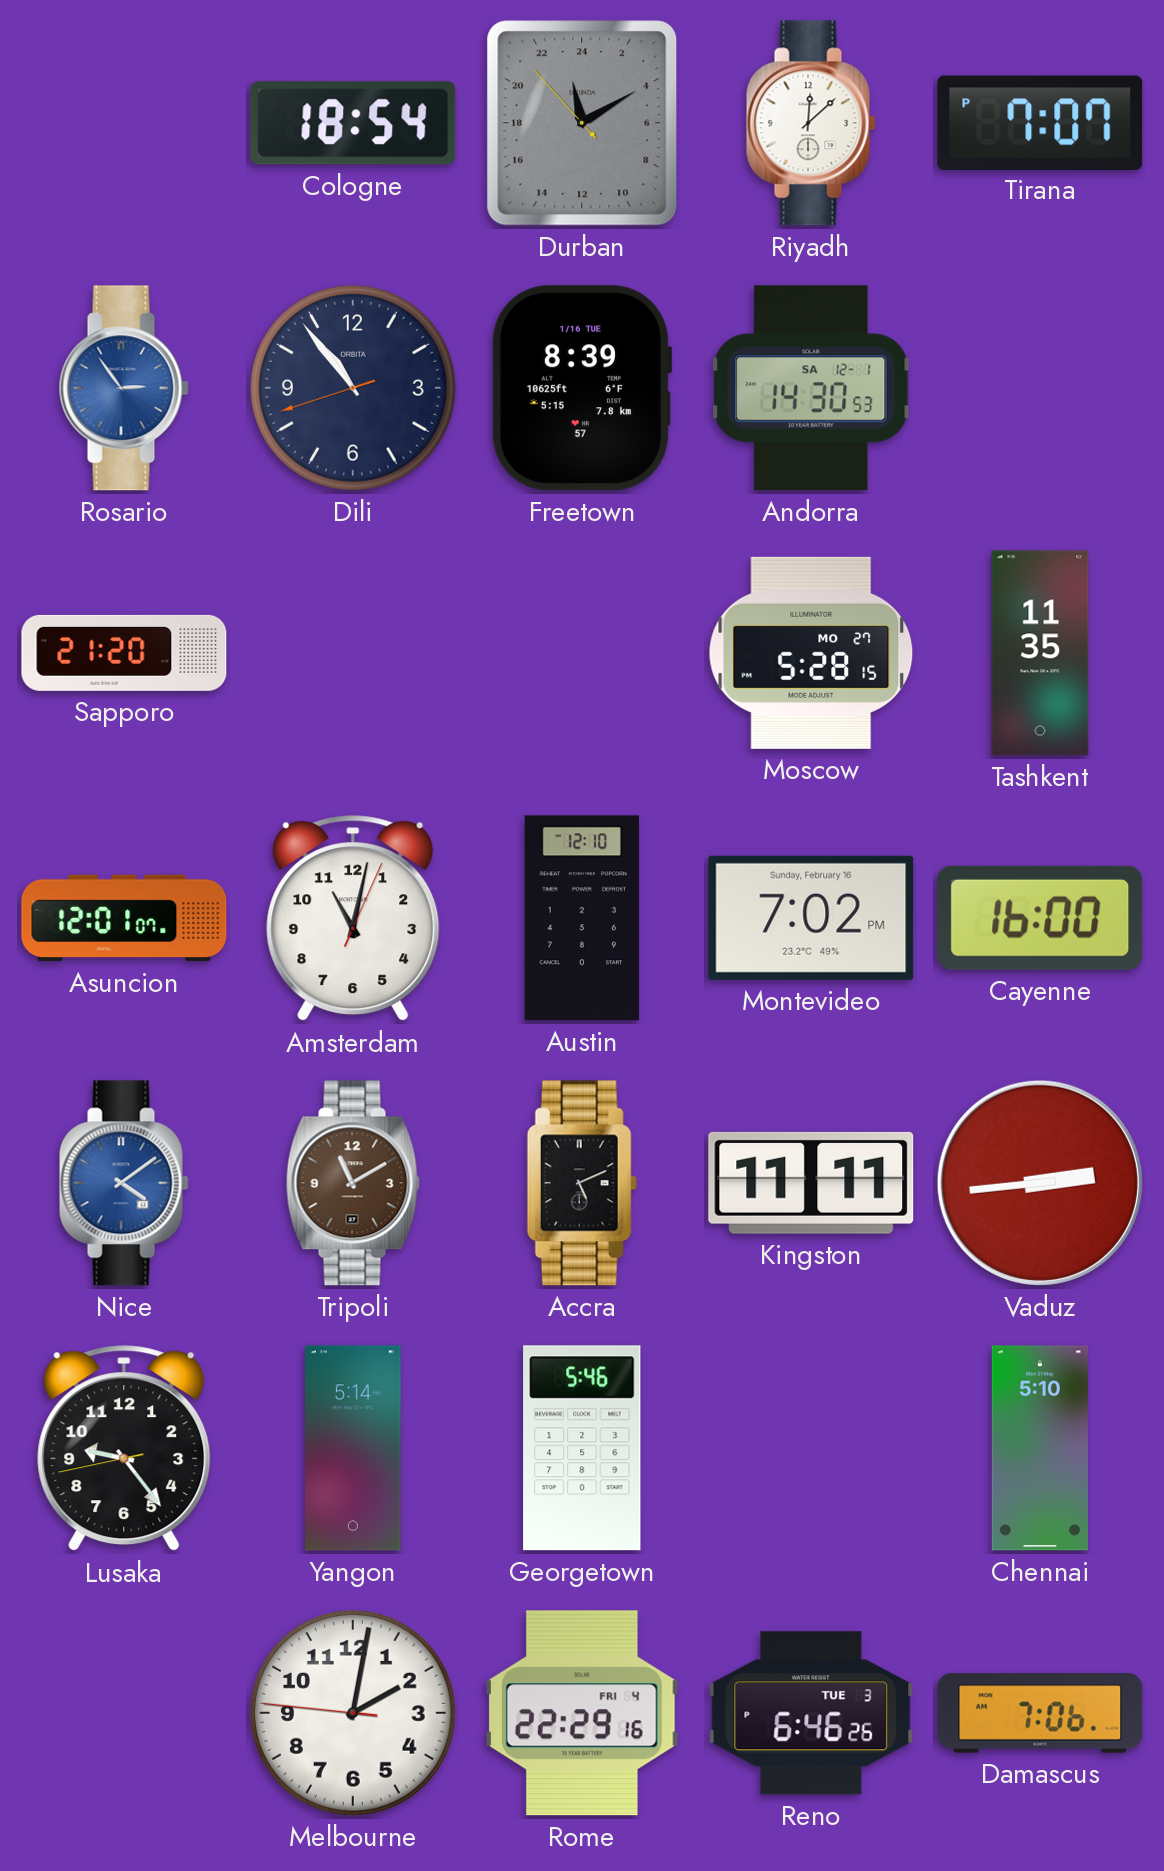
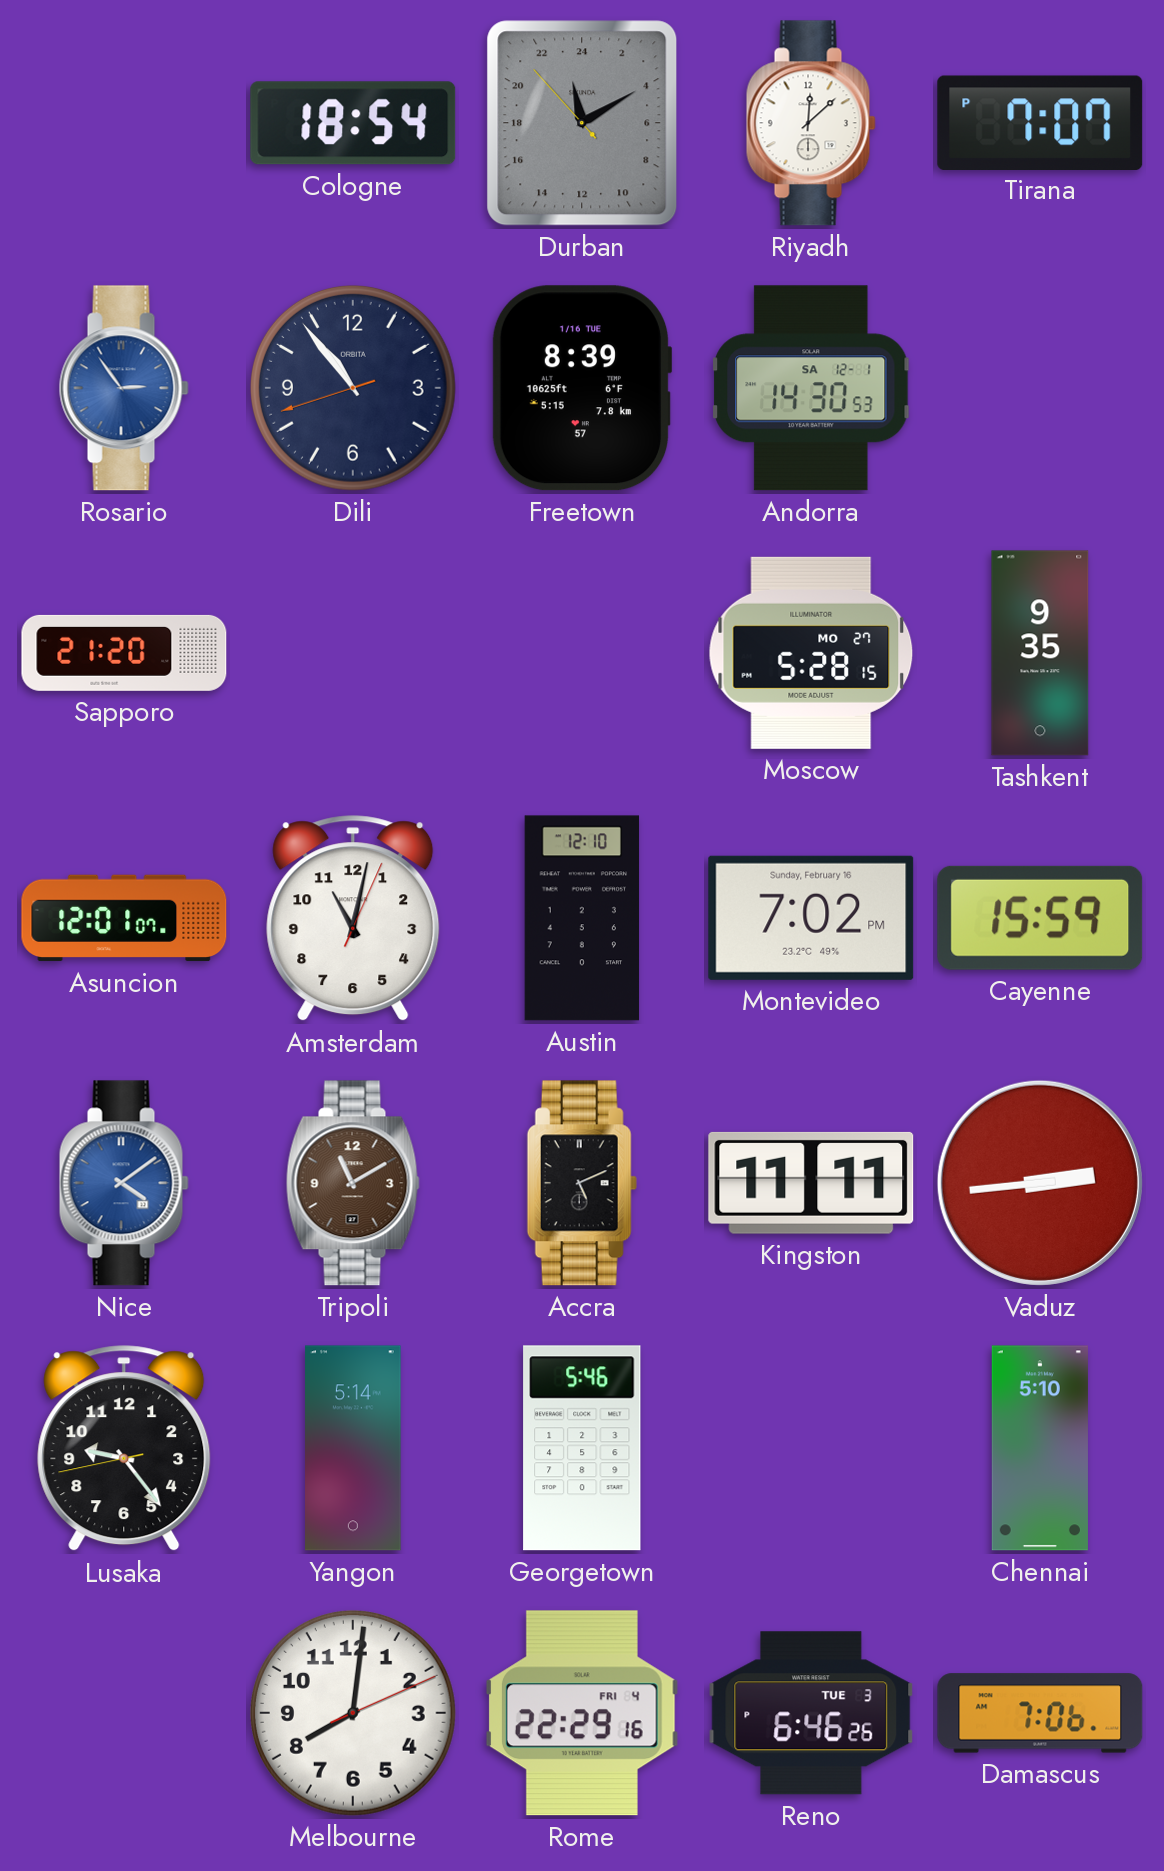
Tashkent: 11:35 -> 9:35 (1040, 653)
Cayenne: 16:00 -> 15:59 (1040, 918)
Melbourne: 2:01 -> 8:01 (353, 1713)
